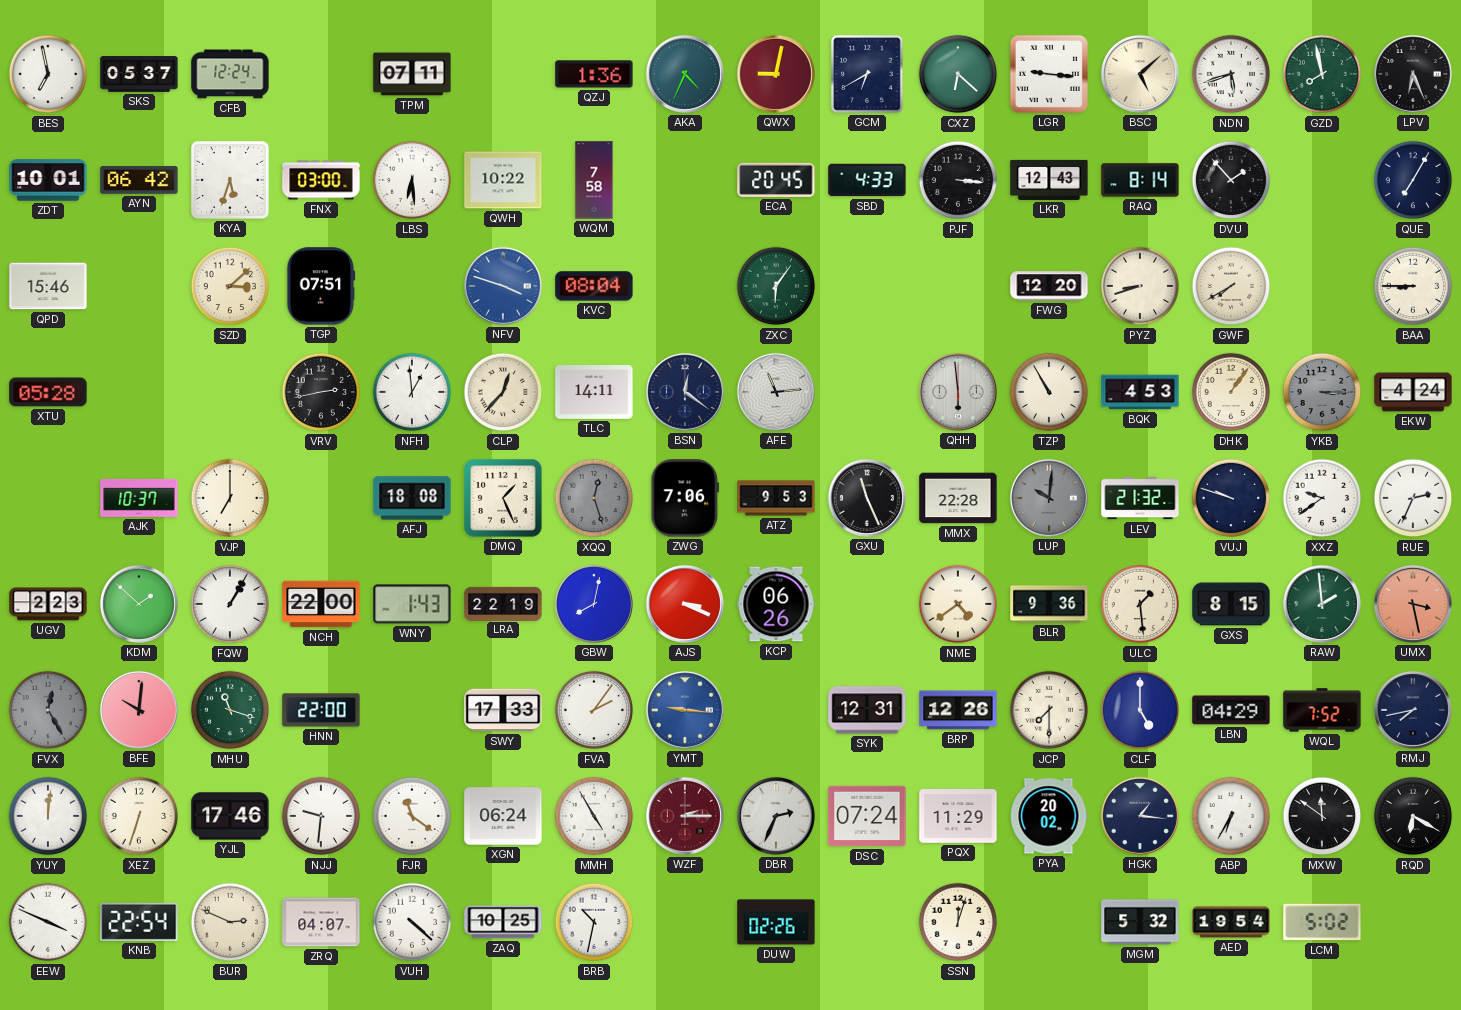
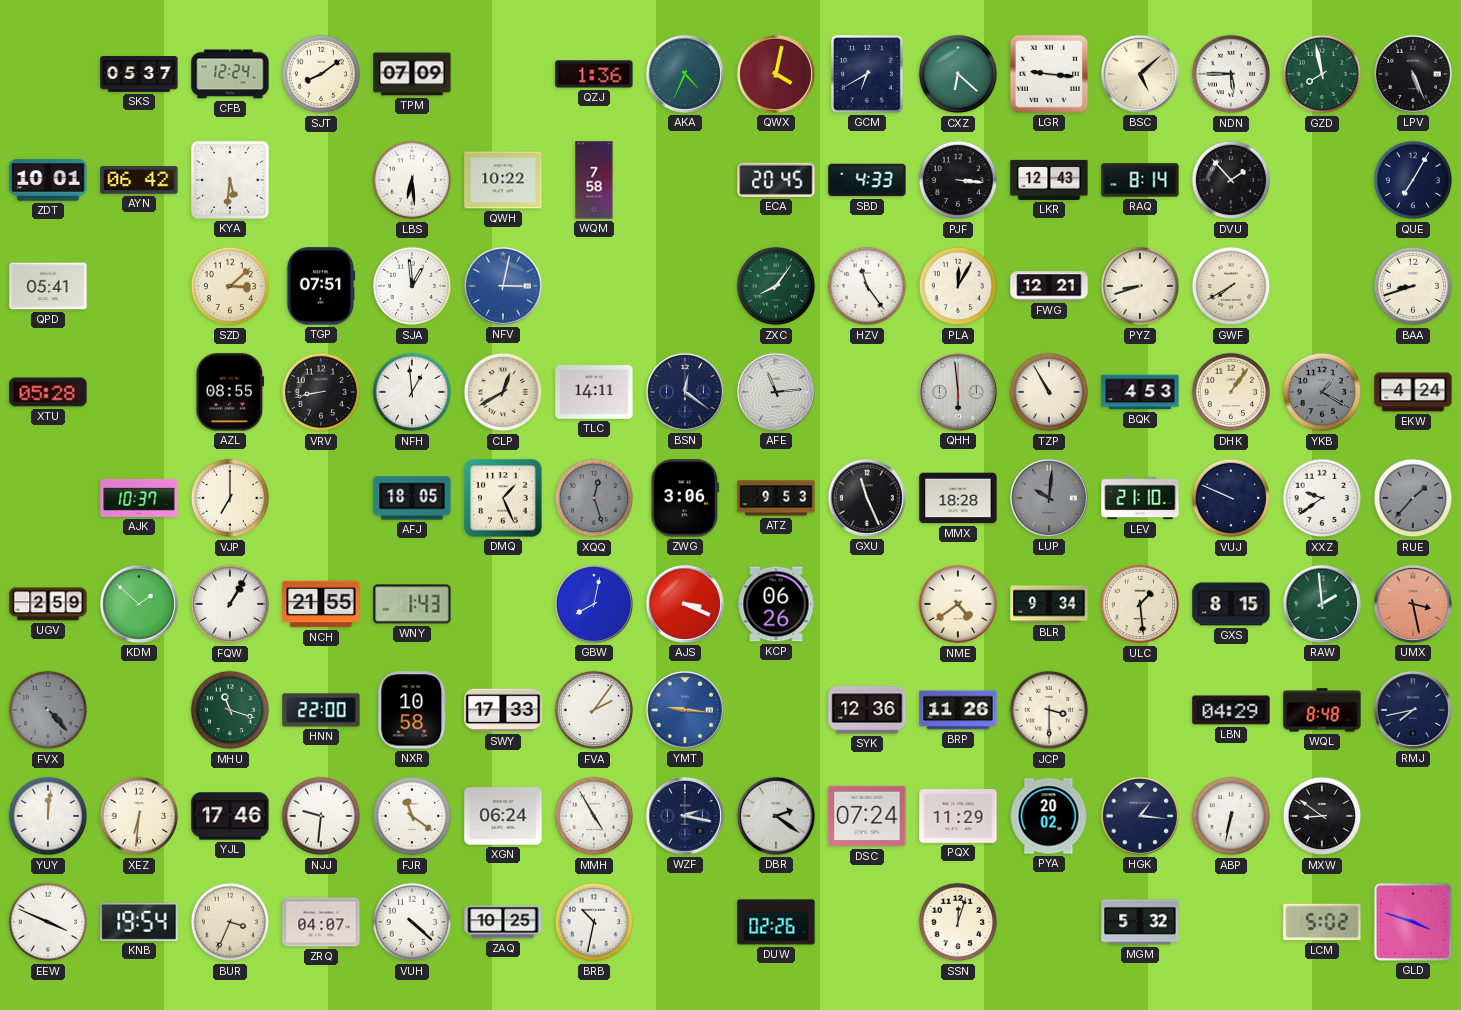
BES: 6:58 -> none (48, 74)
SJT: none -> 8:09 (321, 74)
TPM: 07:11 -> 07:09 (412, 74)
QWX: 9:02 -> 4:02 (776, 74)
NDN: 5:42 -> 5:45 (1231, 74)
LPV: 6:26 -> 5:26 (1413, 74)
KYA: 5:33 -> 5:31 (231, 181)
FNX: 03:00 -> none (321, 180)
QPD: 15:46 -> 05:41 (48, 286)
SJA: none -> 12:59 (412, 286)
NFV: 3:48 -> 3:02 (503, 286)
KVC: 08:04 -> none (594, 286)
ZXC: 6:06 -> 8:06 (776, 286)
HZV: none -> 11:24 (867, 286)
PLA: none -> 12:05 (958, 286)
FWG: 12:20 -> 12:21 (1049, 286)
BAA: 8:45 -> 8:42 (1413, 286)
AZL: none -> 08:55 (230, 392)
VRV: 2:43 -> 8:43 (321, 392)
CLP: 12:37 -> 12:40 (503, 392)
YKB: 3:15 -> 1:20 (1322, 392)
AFJ: 18:08 -> 18:05 (412, 498)
ZWG: 7:06 -> 3:06 (685, 498)
MMX: 22:28 -> 18:28 (958, 498)
LEV: 21:32 -> 21:10 (1140, 498)
VUJ: 9:48 -> 9:49 (1231, 498)
RUE: 2:34 -> 1:37 (1413, 498)
RUE dial: white -> grey (1413, 498)
UGV: 2:23 -> 2:59 (48, 604)
NCH: 22:00 -> 21:55 (321, 604)
LRA: 22:19 -> none (503, 603)
BLR: 9:36 -> 9:34 (1049, 604)
FVX: 12:25 -> 4:23 (48, 710)
BFE: 10:01 -> none (139, 710)
NXR: none -> 10:58 (412, 710)
SYK: 12:31 -> 12:36 (867, 710)
BRP: 12:26 -> 11:26 (958, 710)
JCP: 7:30 -> 3:30 (1049, 710)
CLF: 5:00 -> none (1140, 710)
WQL: 7:52 -> 8:48 (1322, 710)
XEZ: 6:33 -> 6:31 (139, 816)
WZF: 2:15 -> 2:17 (685, 816)
WZF dial: burgundy -> navy (685, 816)
DBR: 2:34 -> 2:21 (776, 816)
ABP: 6:35 -> 6:32 (1231, 816)
MXW: 11:51 -> 8:51 (1322, 816)
RQD: 6:20 -> none (1413, 816)
KNB: 22:54 -> 19:54 (139, 922)
BUR: 2:49 -> 3:34 (230, 922)
AED: 19:54 -> none (1231, 922)
GLD: none -> 3:48 (1413, 922)
